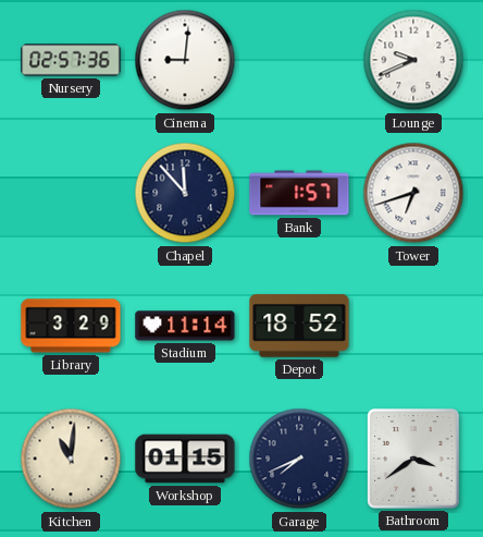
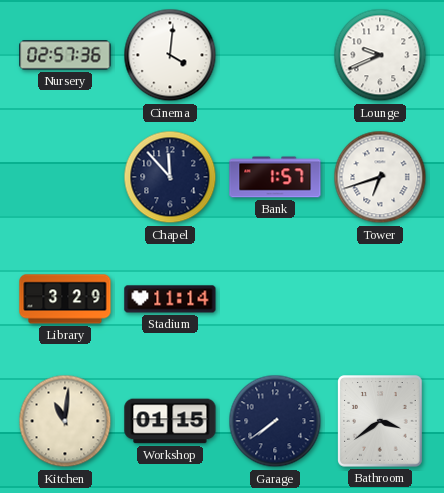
Cinema: 9:01 -> 4:01 (170, 55)
Depot: 18:52 -> none (299, 326)
Garage: 7:41 -> 7:39 (275, 421)
